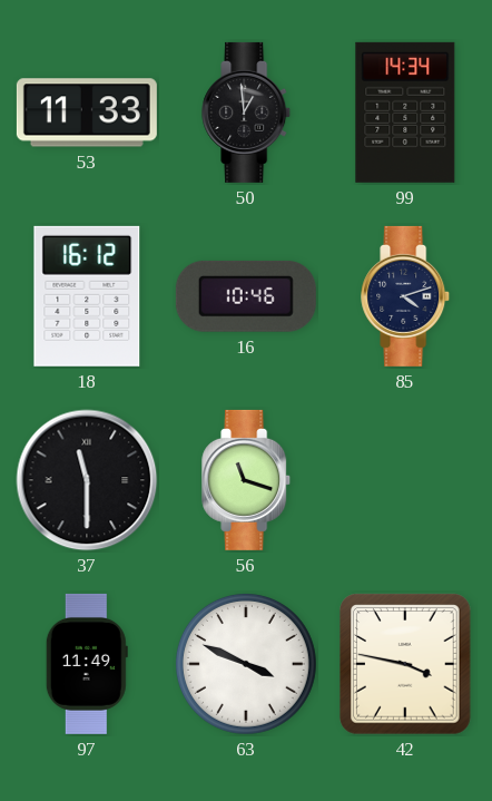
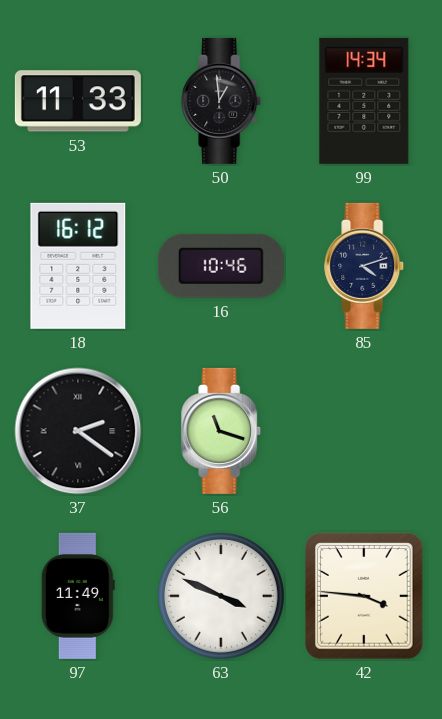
37: 11:30 -> 2:21 (78, 431)
42: 3:47 -> 3:46 (364, 596)
